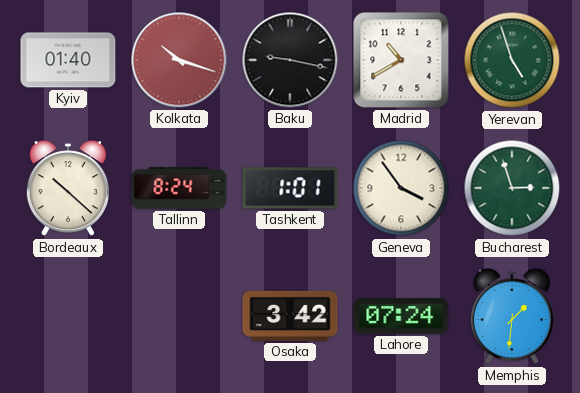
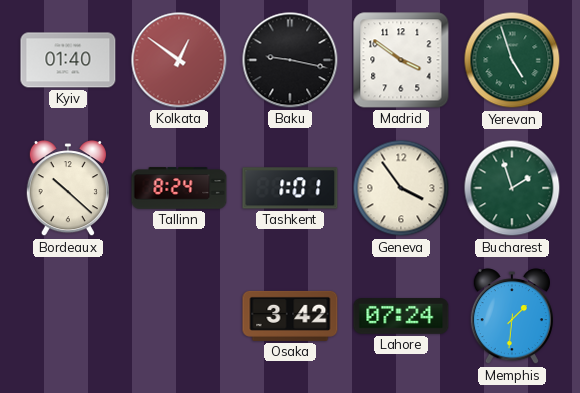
Kolkata: 10:18 -> 12:51 (179, 60)
Madrid: 10:40 -> 3:51 (401, 60)
Bucharest: 2:57 -> 1:57 (512, 188)
